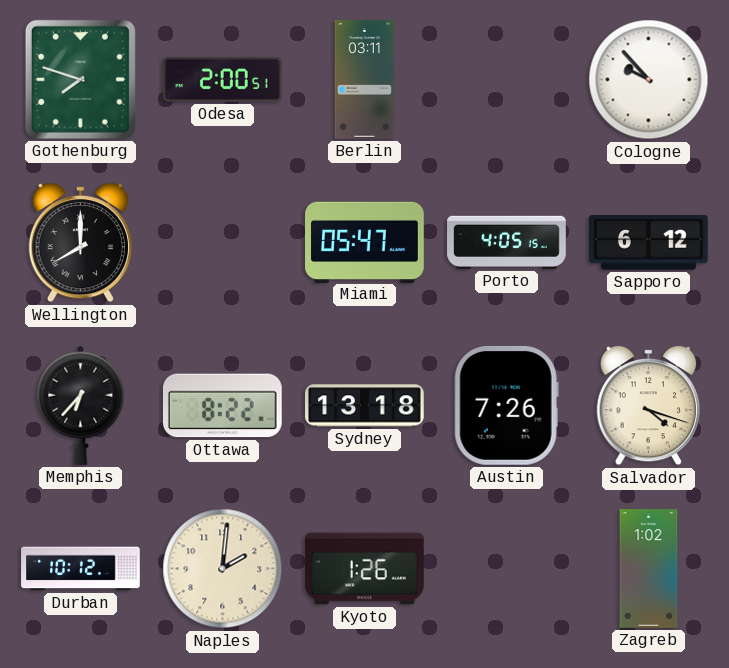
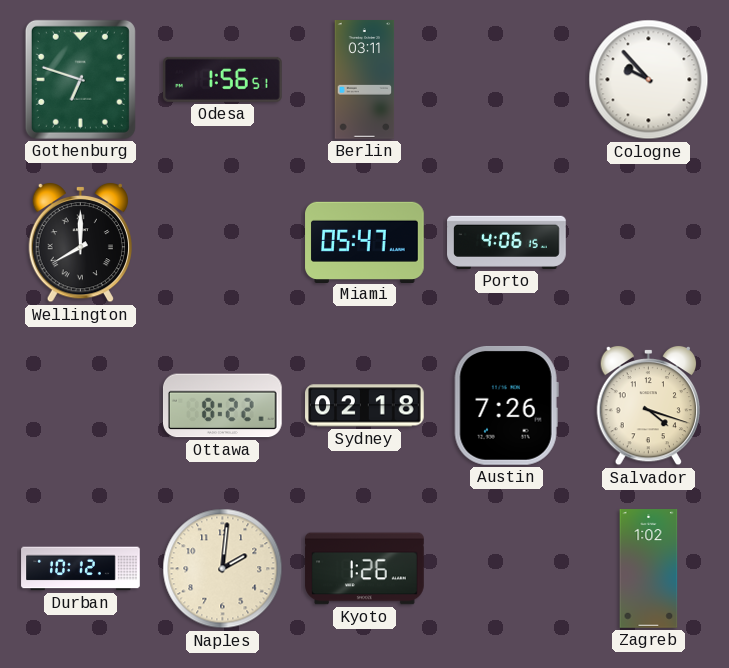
Gothenburg: 7:48 -> 6:48 (80, 79)
Odesa: 2:00 -> 1:56 (223, 79)
Porto: 4:05 -> 4:06 (507, 242)
Sapporo: 6:12 -> none (649, 243)
Memphis: 6:37 -> none (81, 405)
Sydney: 13:18 -> 02:18 (365, 406)
